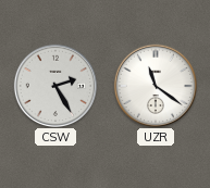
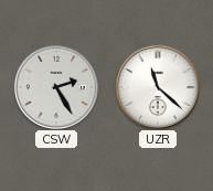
UZR: 11:21 -> 11:22 (157, 86)
